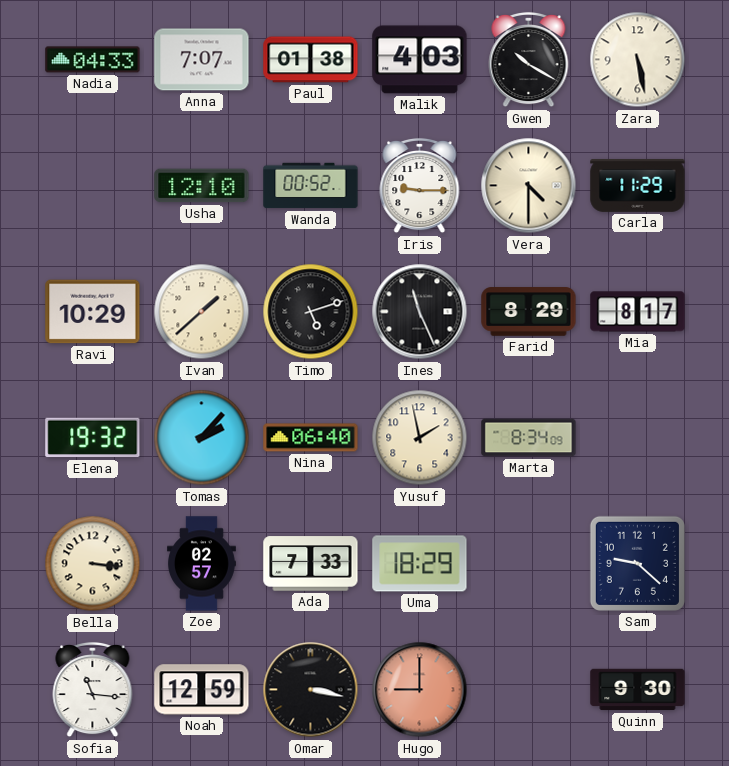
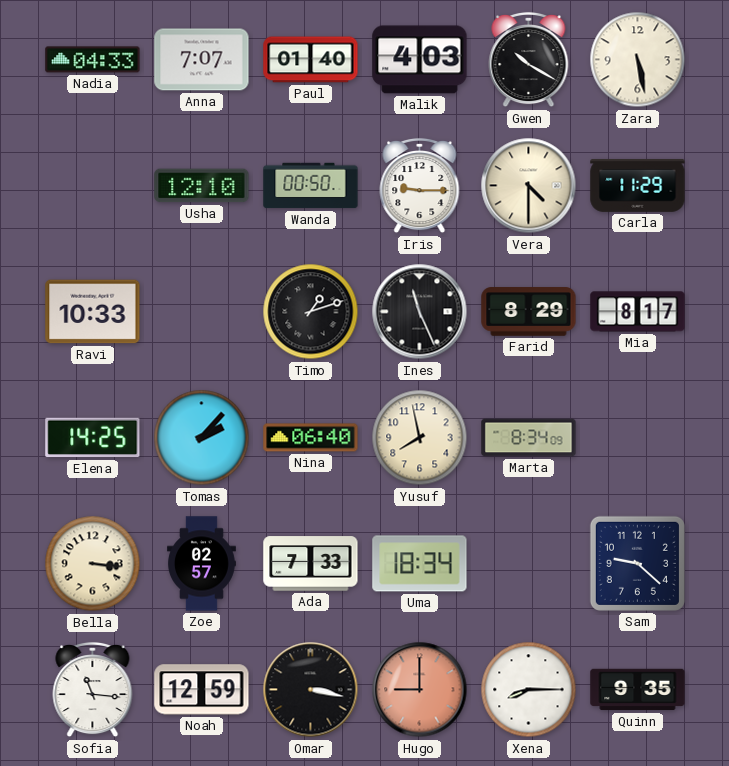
Paul: 01:38 -> 01:40 (311, 60)
Wanda: 00:52 -> 00:50 (311, 186)
Ravi: 10:29 -> 10:33 (93, 312)
Ivan: 1:38 -> none (202, 312)
Timo: 5:12 -> 1:12 (311, 312)
Elena: 19:32 -> 14:25 (93, 438)
Yusuf: 1:58 -> 7:58 (420, 438)
Uma: 18:29 -> 18:34 (420, 564)
Xena: none -> 8:15 (529, 690)
Quinn: 9:30 -> 9:35 (638, 690)
